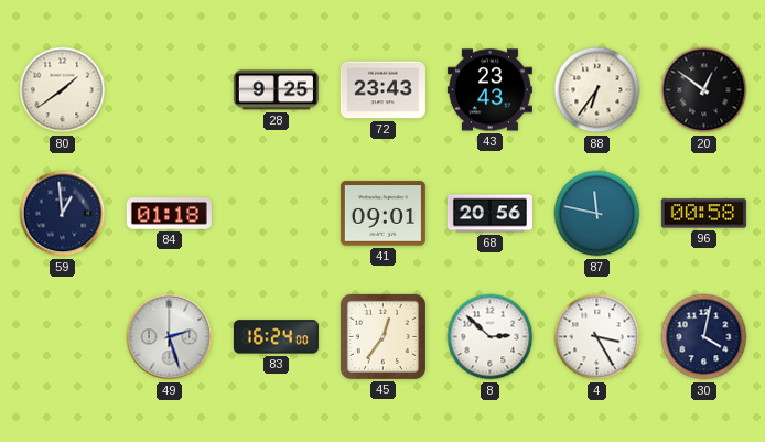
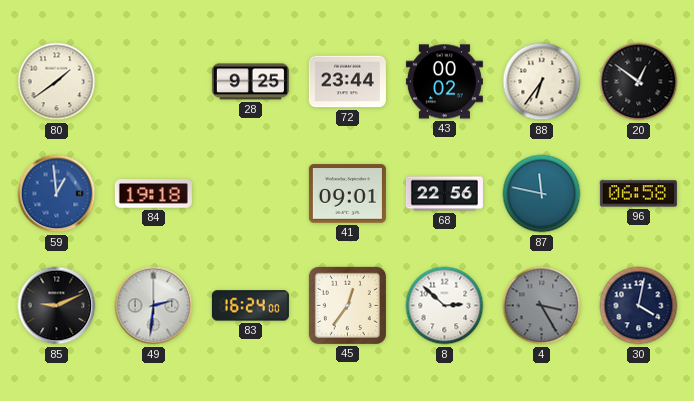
72: 23:43 -> 23:44 (347, 82)
43: 23:43 -> 00:02 (444, 82)
59 dial: navy -> blue (57, 194)
84: 01:18 -> 19:18 (153, 194)
68: 20:56 -> 22:56 (444, 194)
96: 00:58 -> 06:58 (638, 194)
85: none -> 9:11 (57, 306)
49: 2:27 -> 2:31 (154, 306)
4 dial: white -> grey (542, 306)
